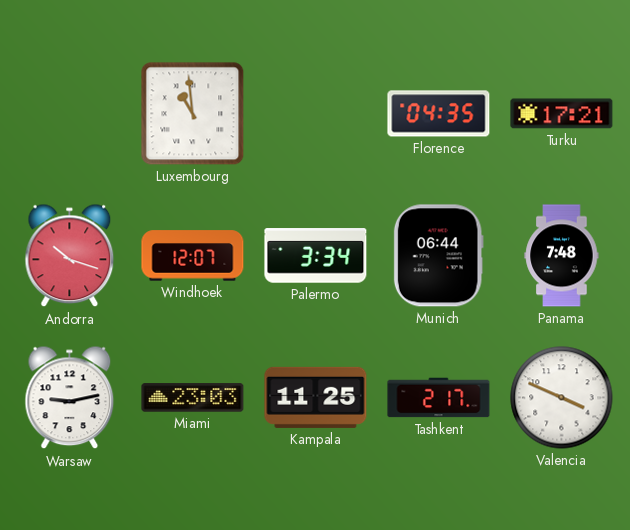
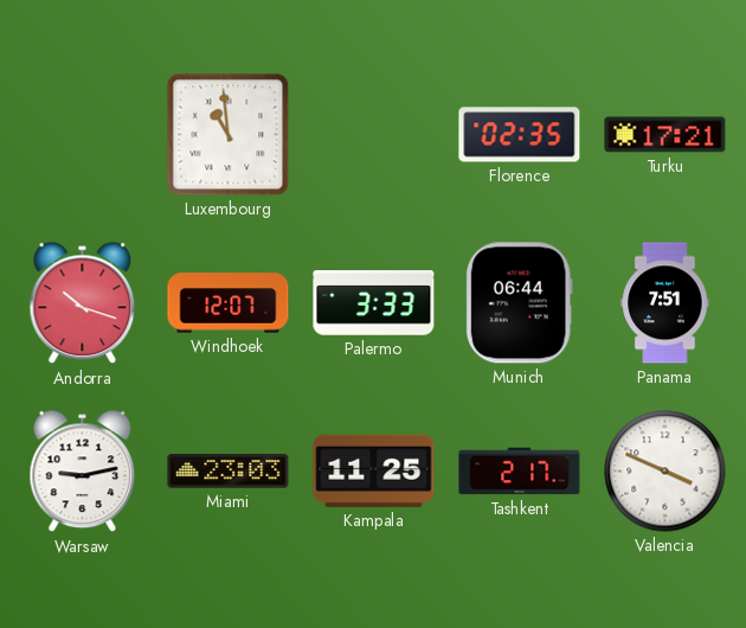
Florence: 04:35 -> 02:35 (520, 135)
Palermo: 3:34 -> 3:33 (374, 303)
Panama: 7:48 -> 7:51 (665, 303)
